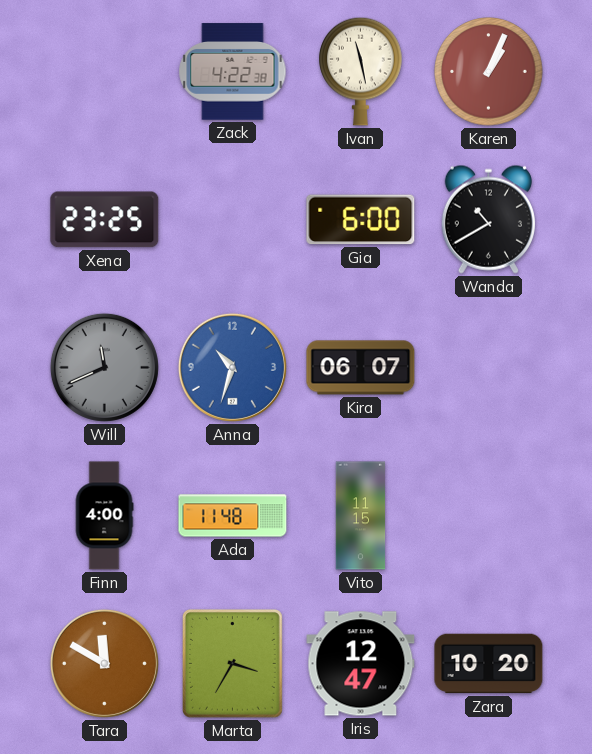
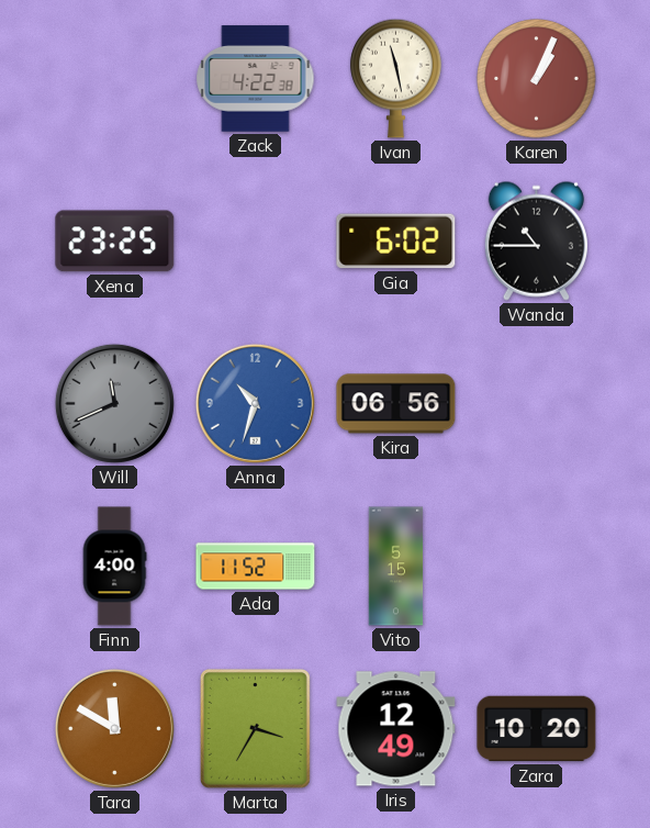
Gia: 6:00 -> 6:02 (396, 242)
Wanda: 10:40 -> 10:45 (536, 240)
Kira: 06:07 -> 06:56 (396, 404)
Ada: 11:48 -> 11:52 (256, 567)
Vito: 11:15 -> 5:15 (396, 567)
Iris: 12:47 -> 12:49 (396, 729)
